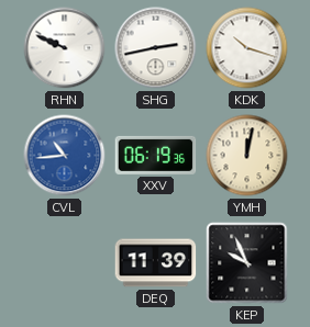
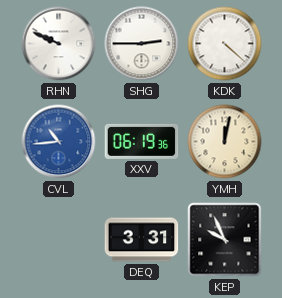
SHG: 2:43 -> 2:45 (142, 44)
KDK: 10:18 -> 4:22 (225, 44)
DEQ: 11:39 -> 3:31 (142, 240)
